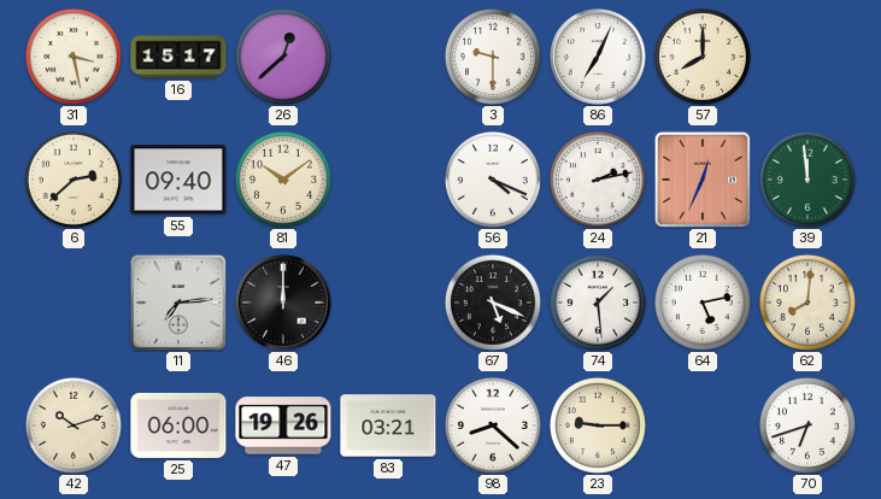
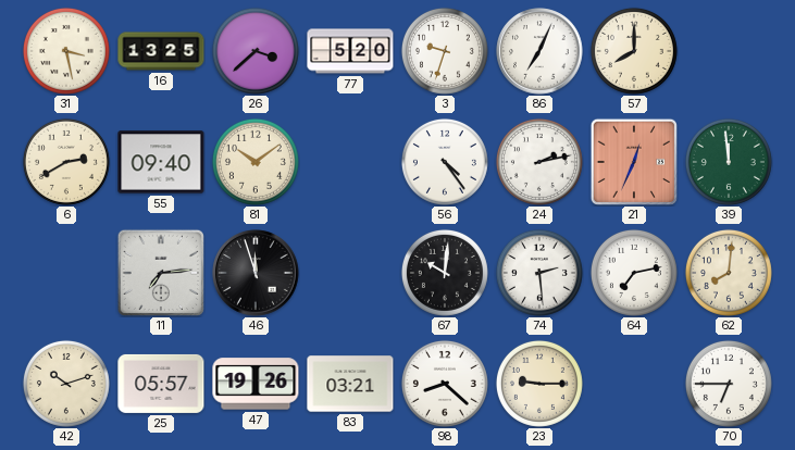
16: 15:17 -> 13:25 (161, 51)
26: 12:38 -> 3:38 (256, 51)
77: none -> 5:20 (350, 51)
3: 9:30 -> 9:33 (445, 51)
6: 2:38 -> 2:40 (66, 162)
56: 4:19 -> 4:24 (445, 162)
46: 12:00 -> 11:57 (256, 273)
67: 5:19 -> 10:01 (445, 273)
74: 1:29 -> 2:29 (539, 273)
64: 5:13 -> 7:13 (634, 273)
25: 06:00 -> 05:57 (161, 384)
70: 6:42 -> 6:45 (729, 384)
